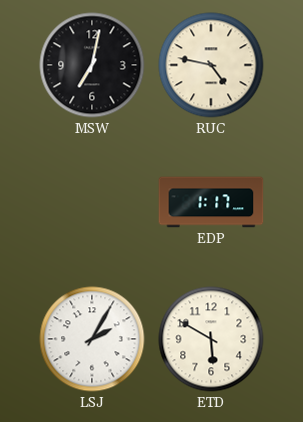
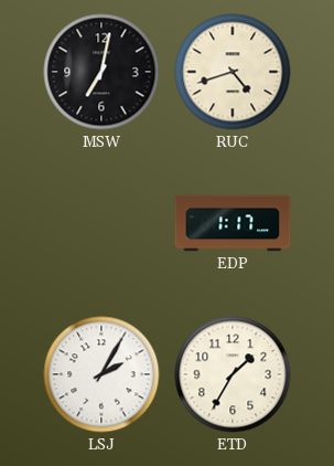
RUC: 4:47 -> 4:42 (233, 72)
ETD: 5:50 -> 1:35 (233, 374)
